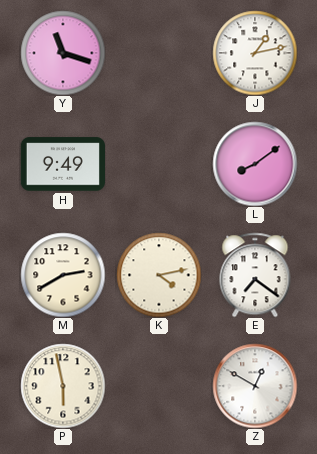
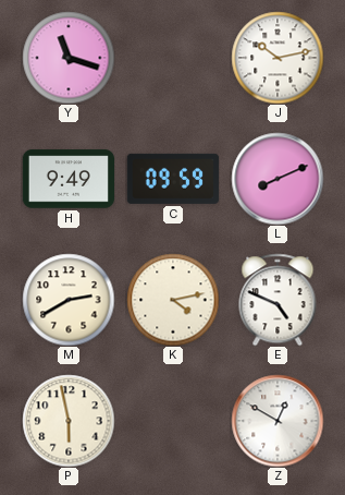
J: 1:13 -> 10:13 (278, 58)
C: none -> 09:59 (173, 179)
L: 8:09 -> 8:11 (278, 179)
E: 7:21 -> 4:49 (278, 300)
